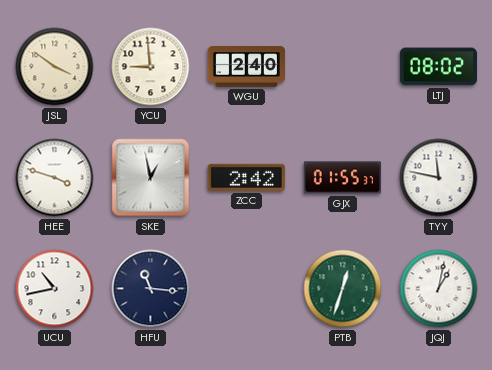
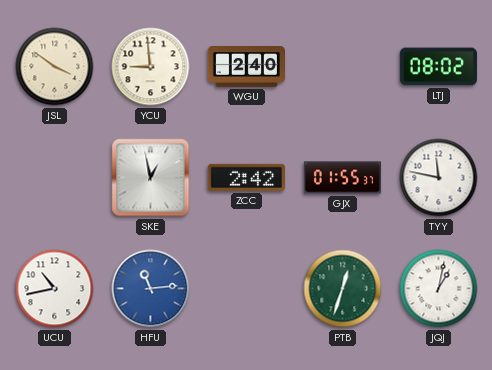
HEE: 3:48 -> none (55, 178)
HFU: 11:16 -> 11:14 (151, 289)
HFU dial: navy -> blue (151, 289)
